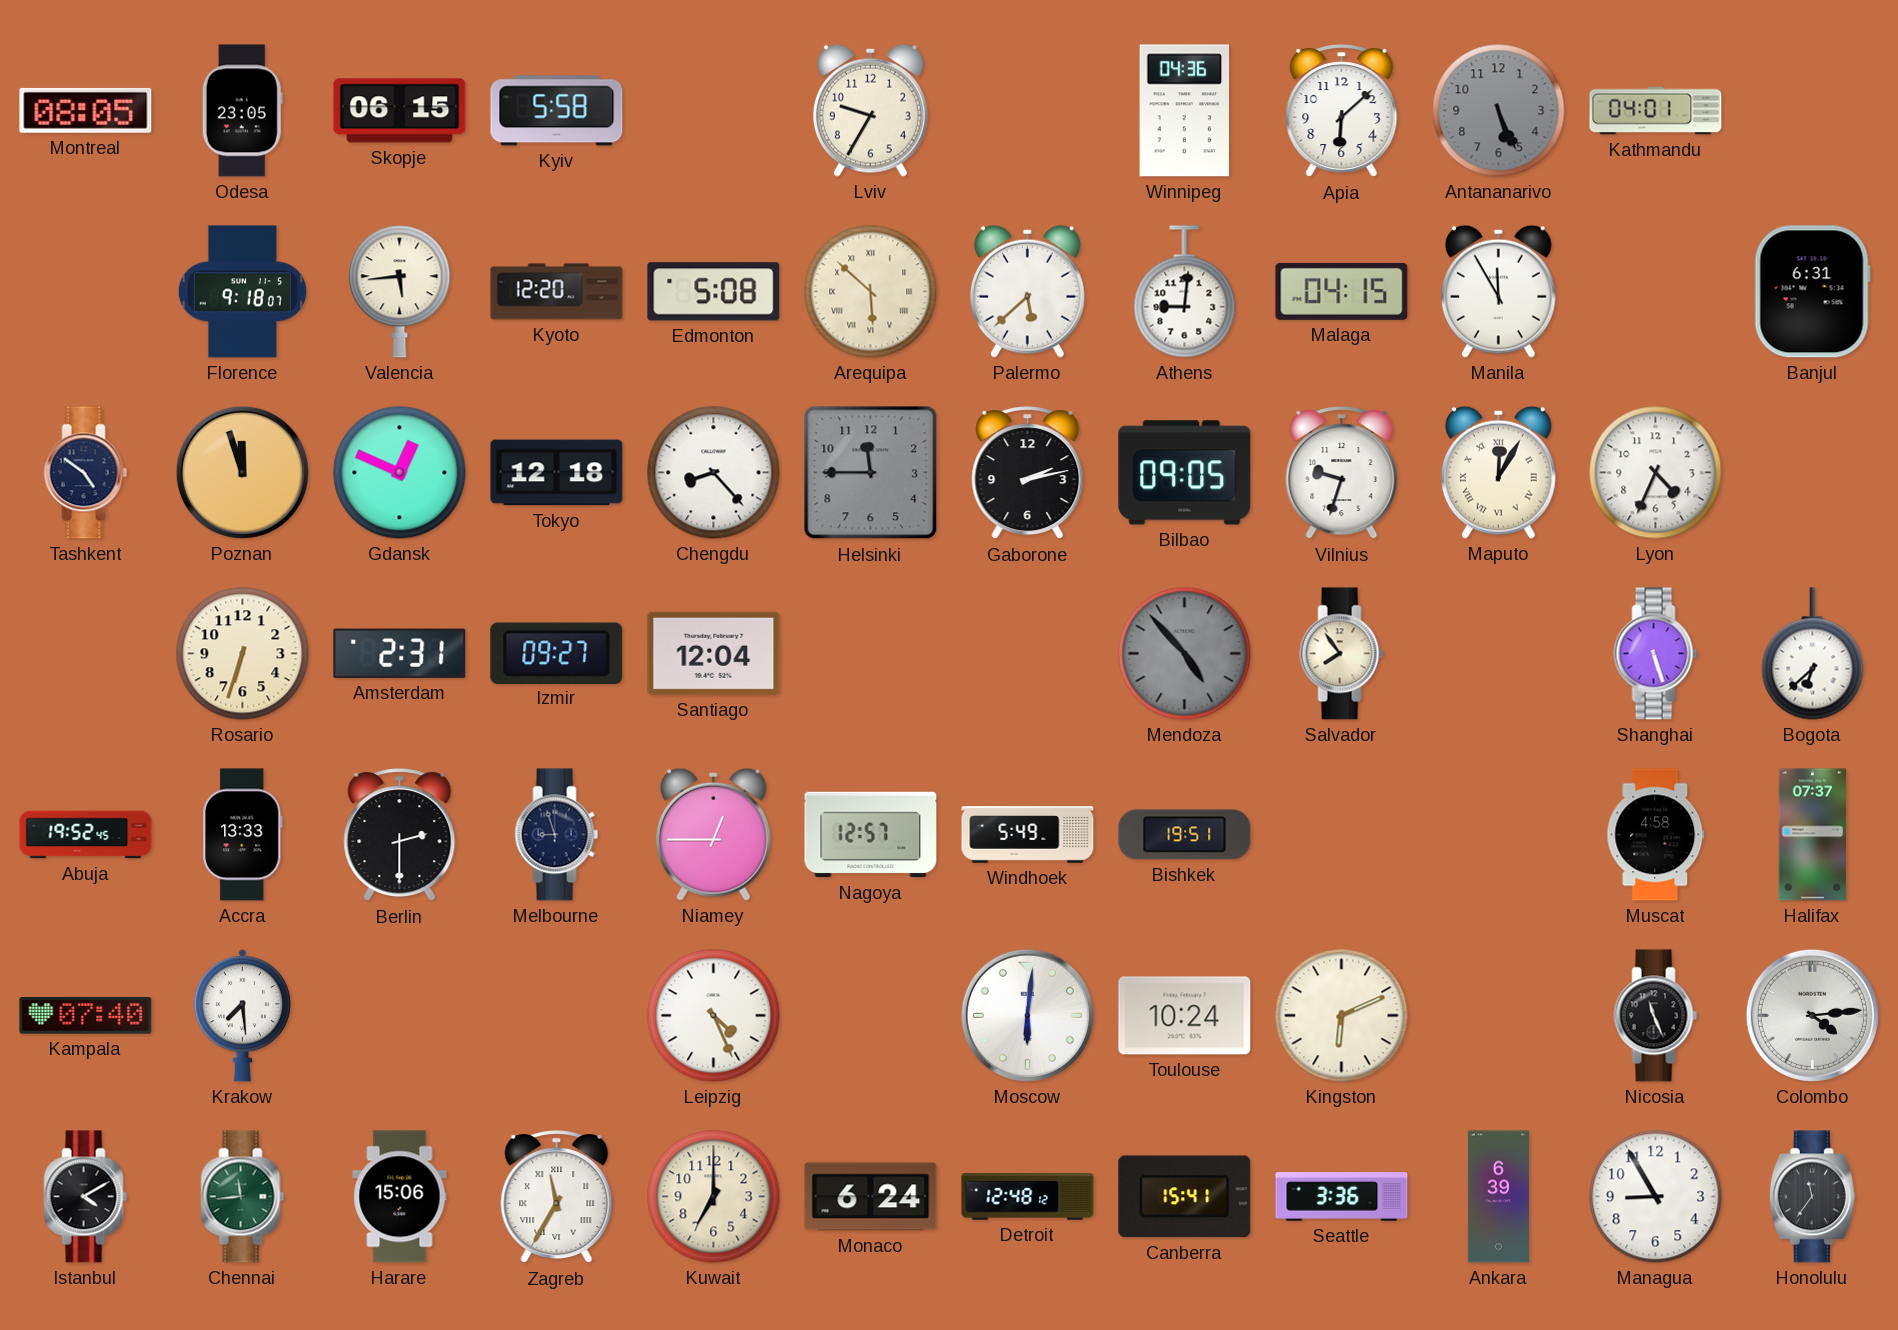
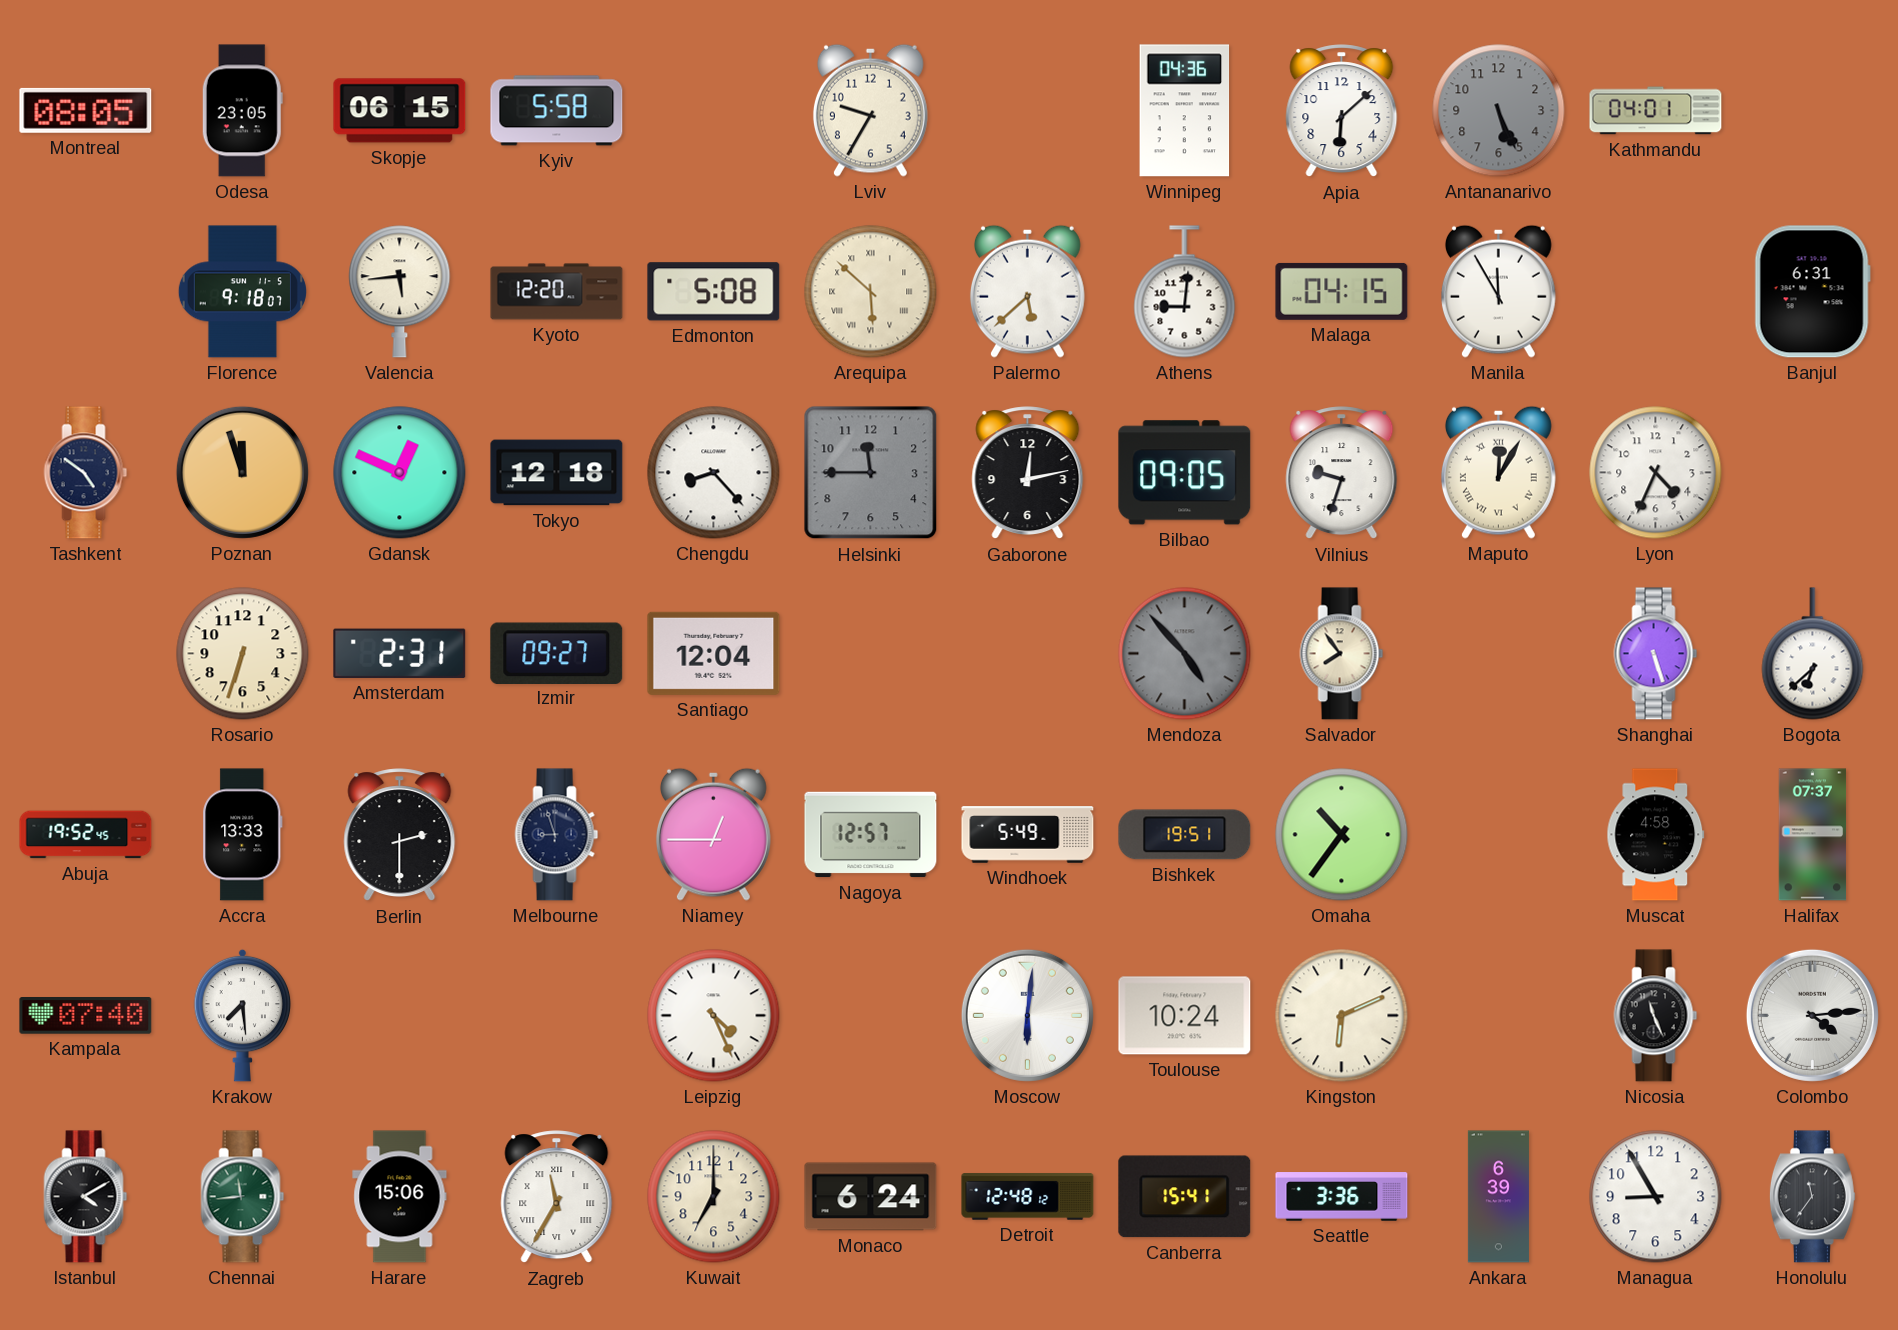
Gaborone: 2:13 -> 12:13 (1028, 473)
Omaha: none -> 10:36 (1342, 835)
